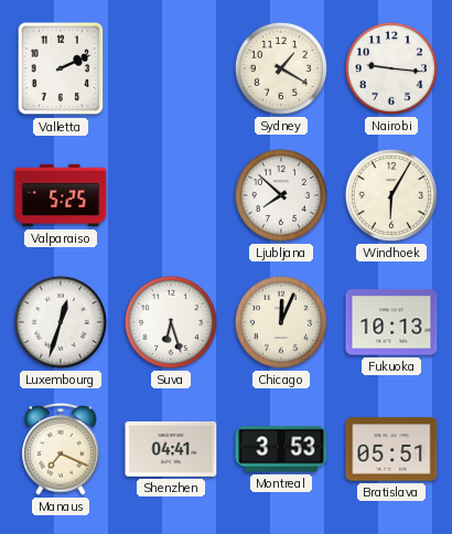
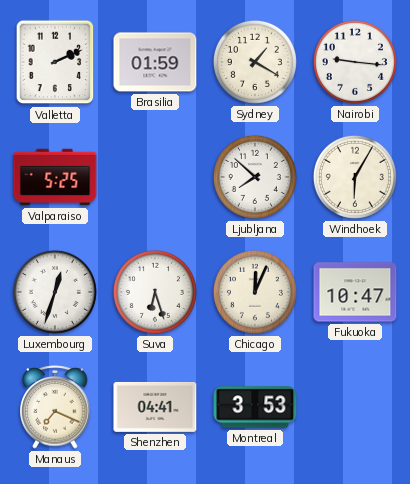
Brasilia: none -> 01:59 (155, 62)
Fukuoka: 10:13 -> 10:47 (355, 292)
Bratislava: 05:51 -> none (391, 449)
